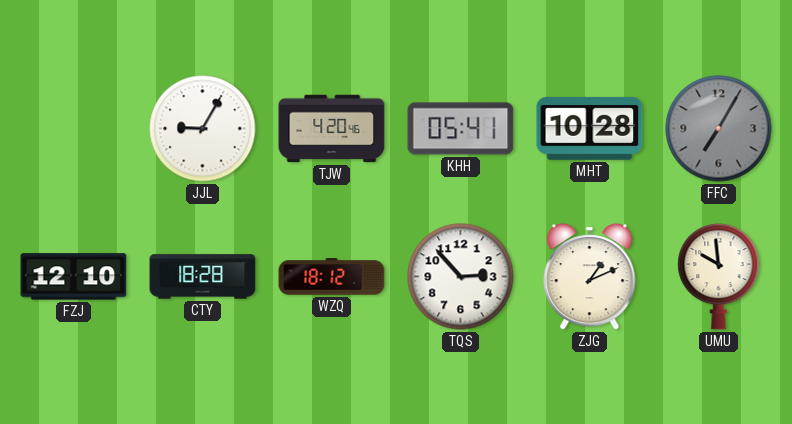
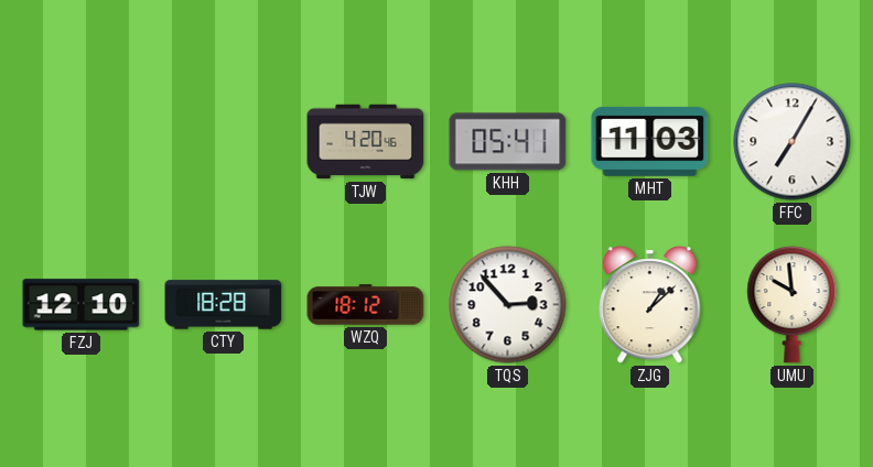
JJL: 9:05 -> none (203, 129)
MHT: 10:28 -> 11:03 (650, 141)
FFC dial: grey -> white (793, 142)
ZJG: 1:11 -> 1:08 (650, 305)
